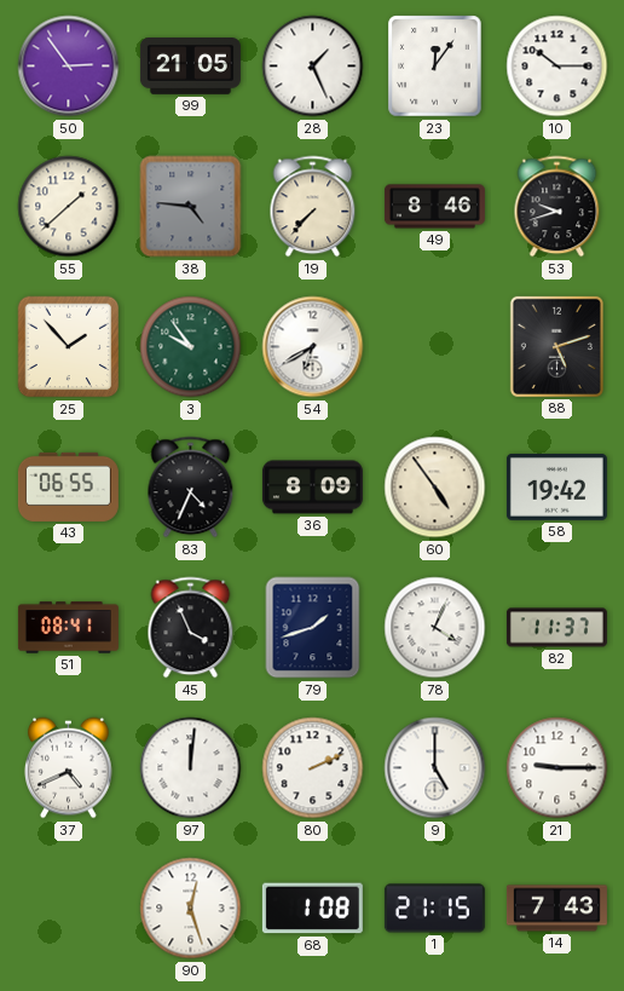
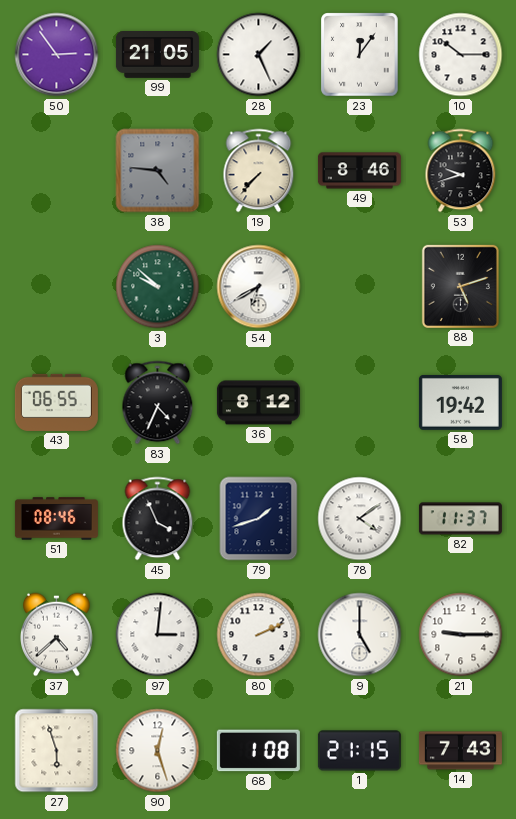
55: 1:38 -> none (69, 207)
25: 1:53 -> none (69, 347)
3: 9:54 -> 9:52 (158, 287)
36: 8:09 -> 8:12 (258, 403)
60: 4:54 -> none (435, 488)
51: 08:41 -> 08:46 (56, 519)
78: 4:04 -> 4:09 (360, 519)
37: 4:41 -> 4:38 (57, 635)
97: 12:01 -> 3:01 (158, 635)
27: none -> 5:57 (57, 751)
